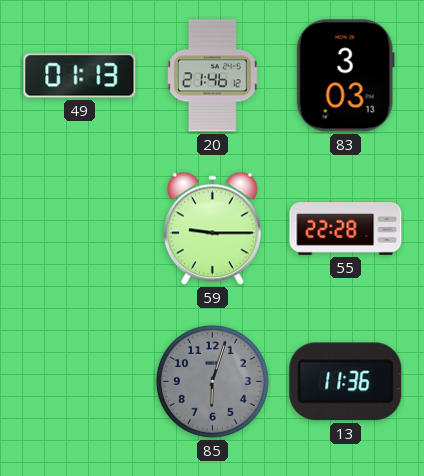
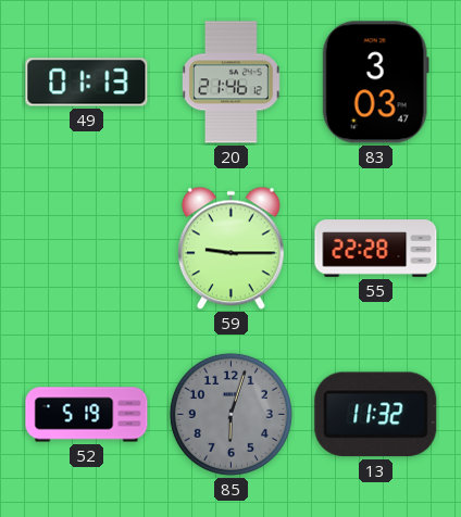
83: 3:03:13 -> 3:03:47 (375, 83)
52: none -> 5:19 (87, 415)
13: 11:36 -> 11:32 (376, 415)
